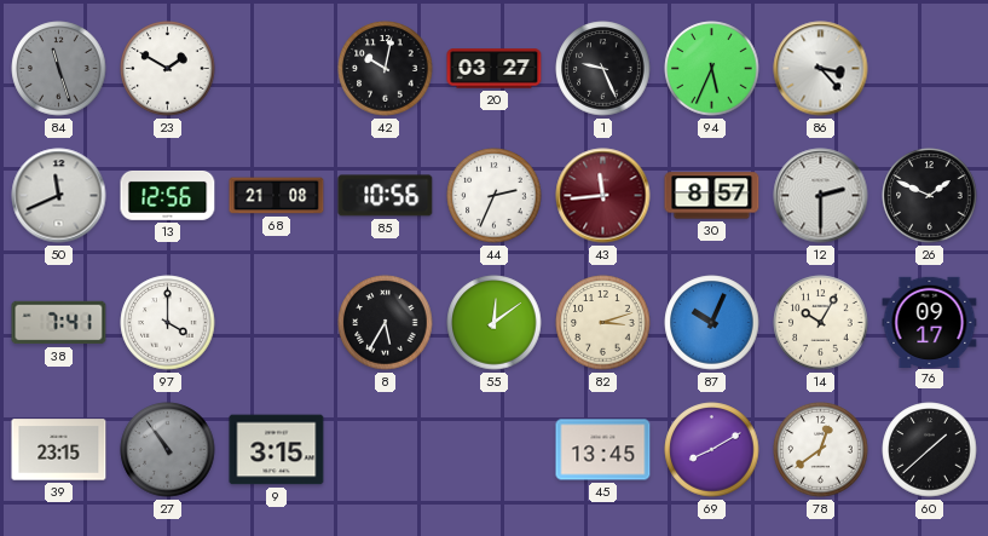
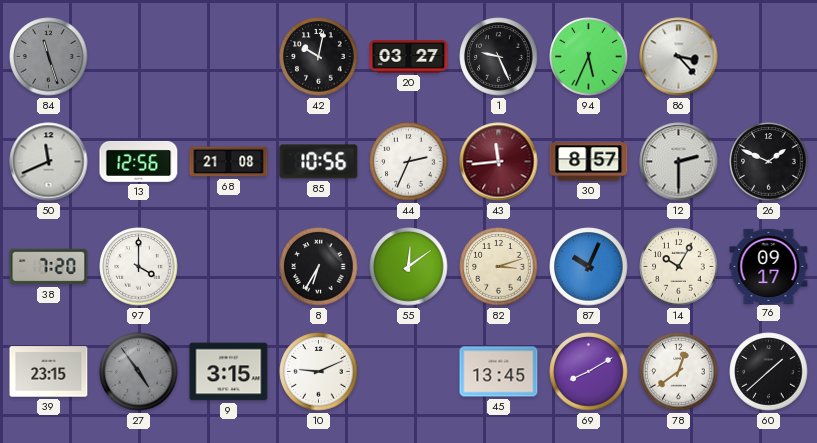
23: 1:50 -> none (168, 69)
38: 7:41 -> 7:20 (49, 267)
8: 5:35 -> 6:35 (319, 267)
27: 10:54 -> 4:54 (139, 372)
10: none -> 9:11 (319, 372)
